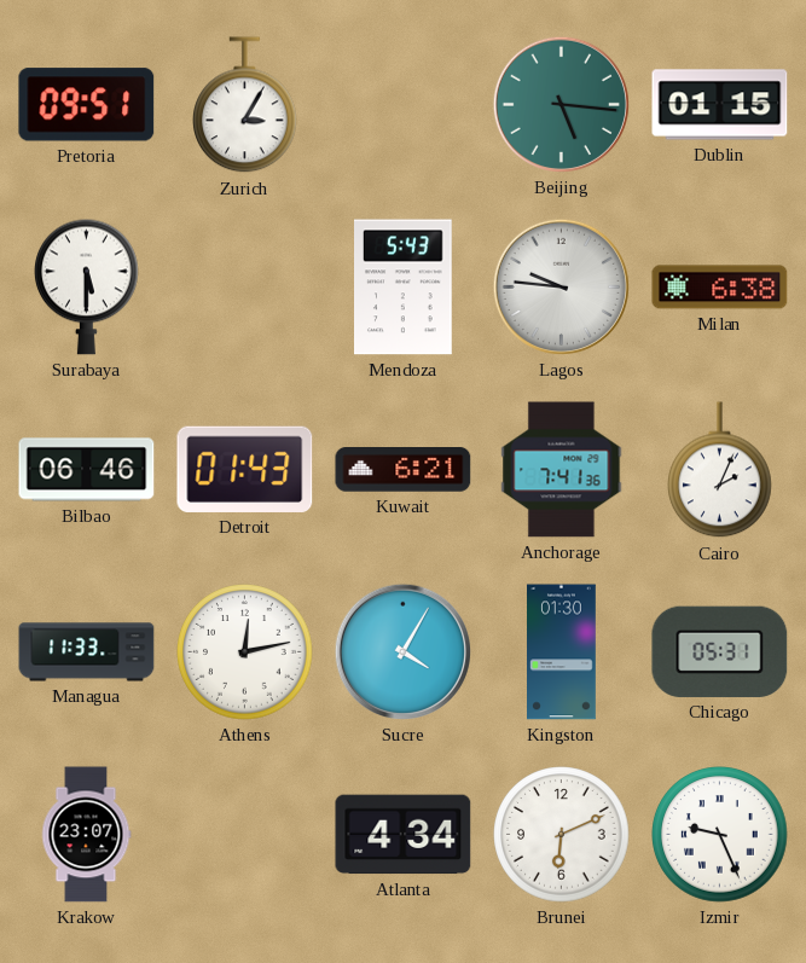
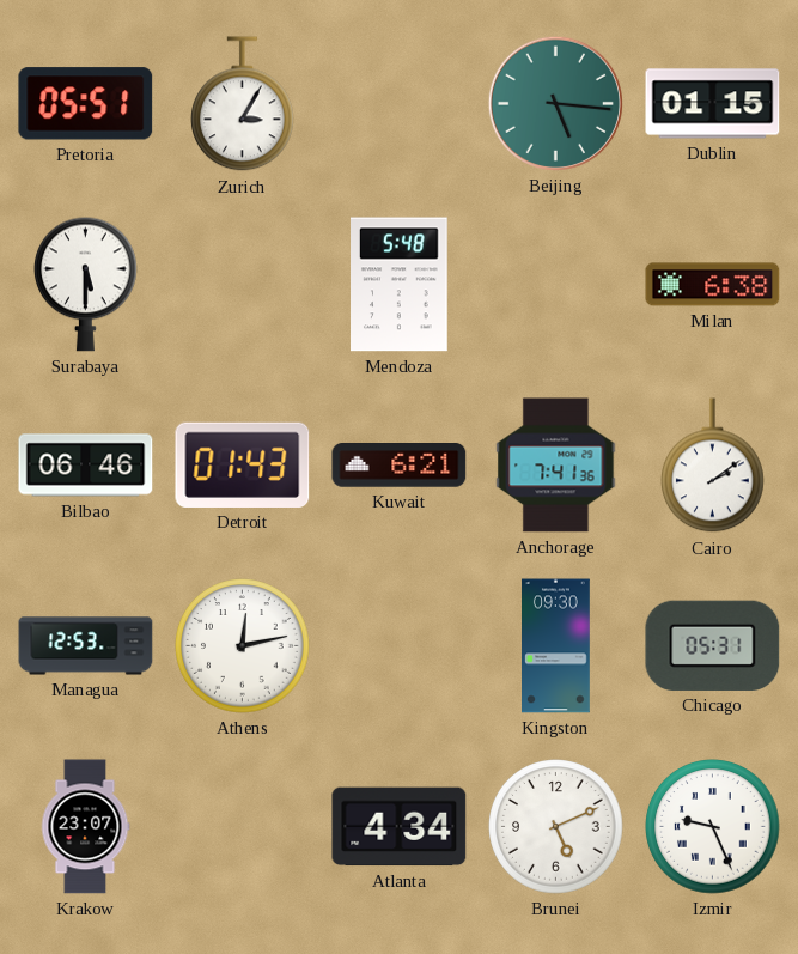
Pretoria: 09:51 -> 05:51 (86, 104)
Mendoza: 5:43 -> 5:48 (400, 285)
Lagos: 9:46 -> none (561, 286)
Cairo: 2:04 -> 2:09 (713, 466)
Managua: 11:33 -> 12:53 (86, 646)
Sucre: 4:05 -> none (402, 651)
Kingston: 01:30 -> 09:30 (556, 646)
Brunei: 6:11 -> 5:11 (556, 827)
